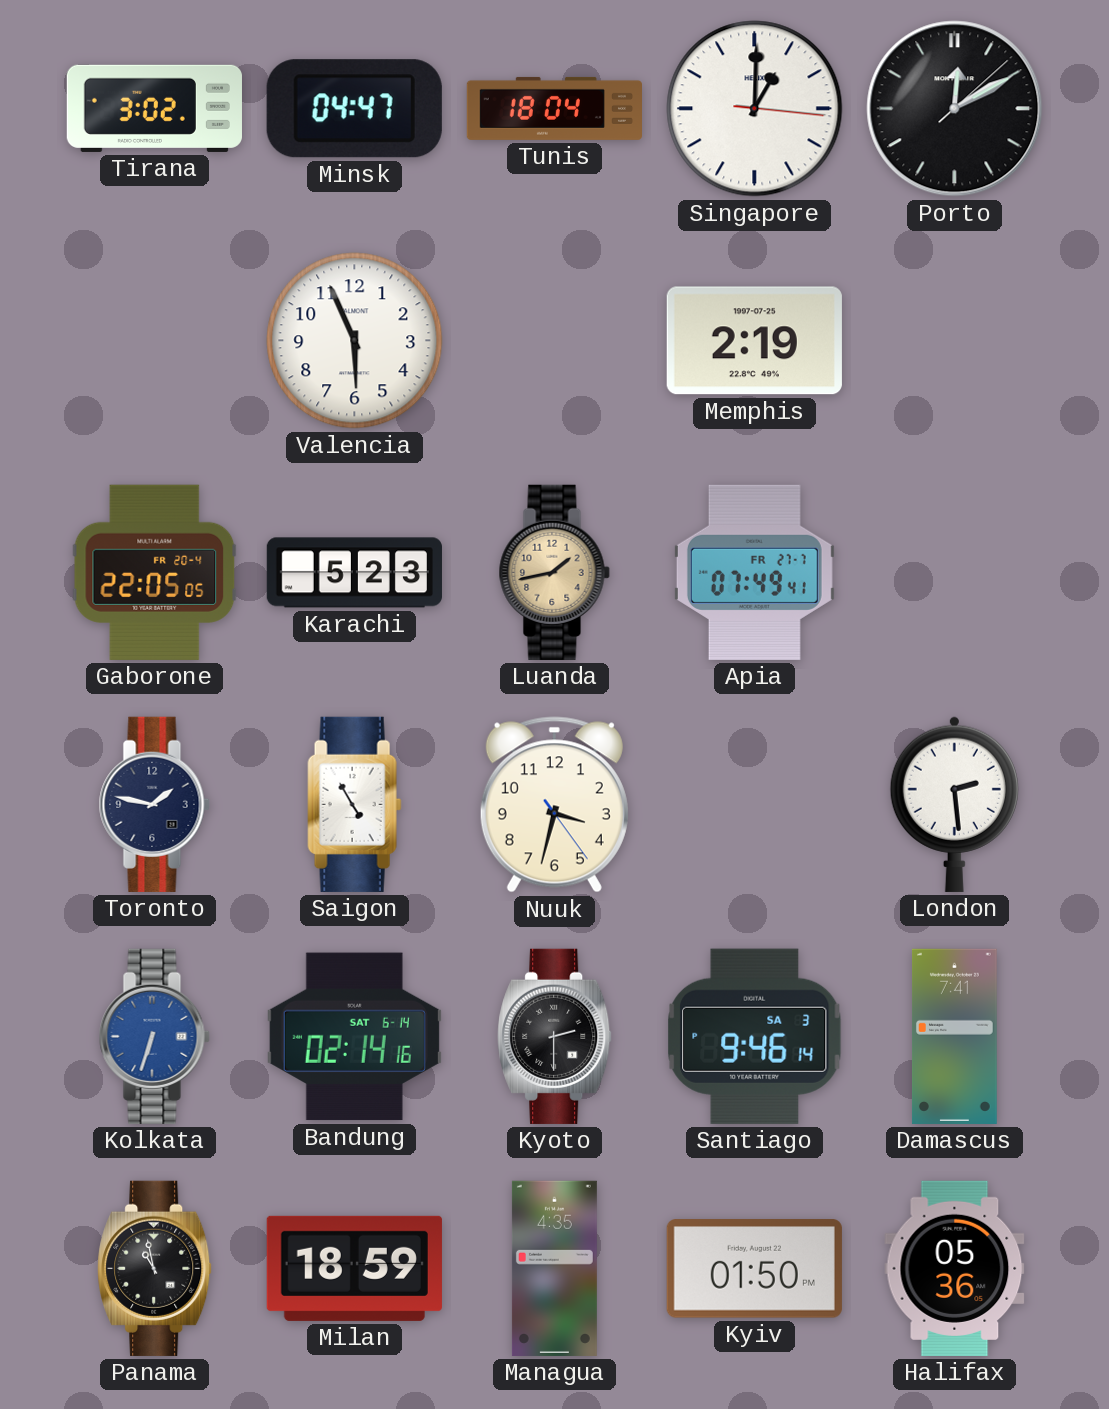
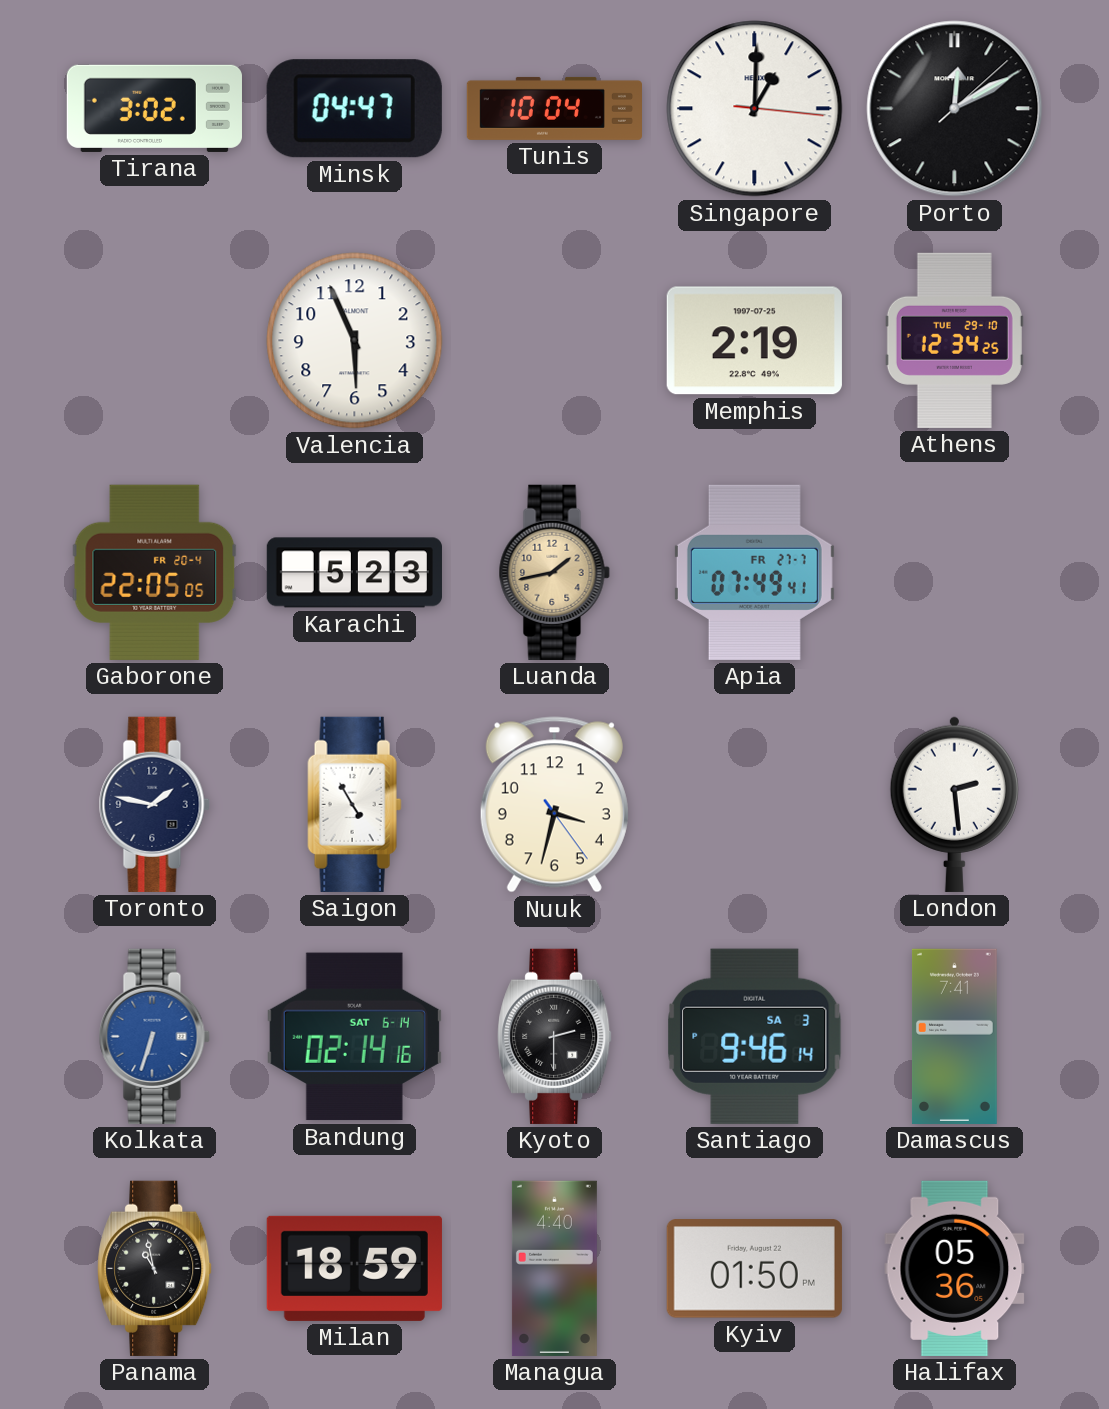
Tunis: 18:04 -> 10:04 (554, 108)
Athens: none -> 12:34 (954, 340)
Managua: 4:35 -> 4:40 (554, 1268)
